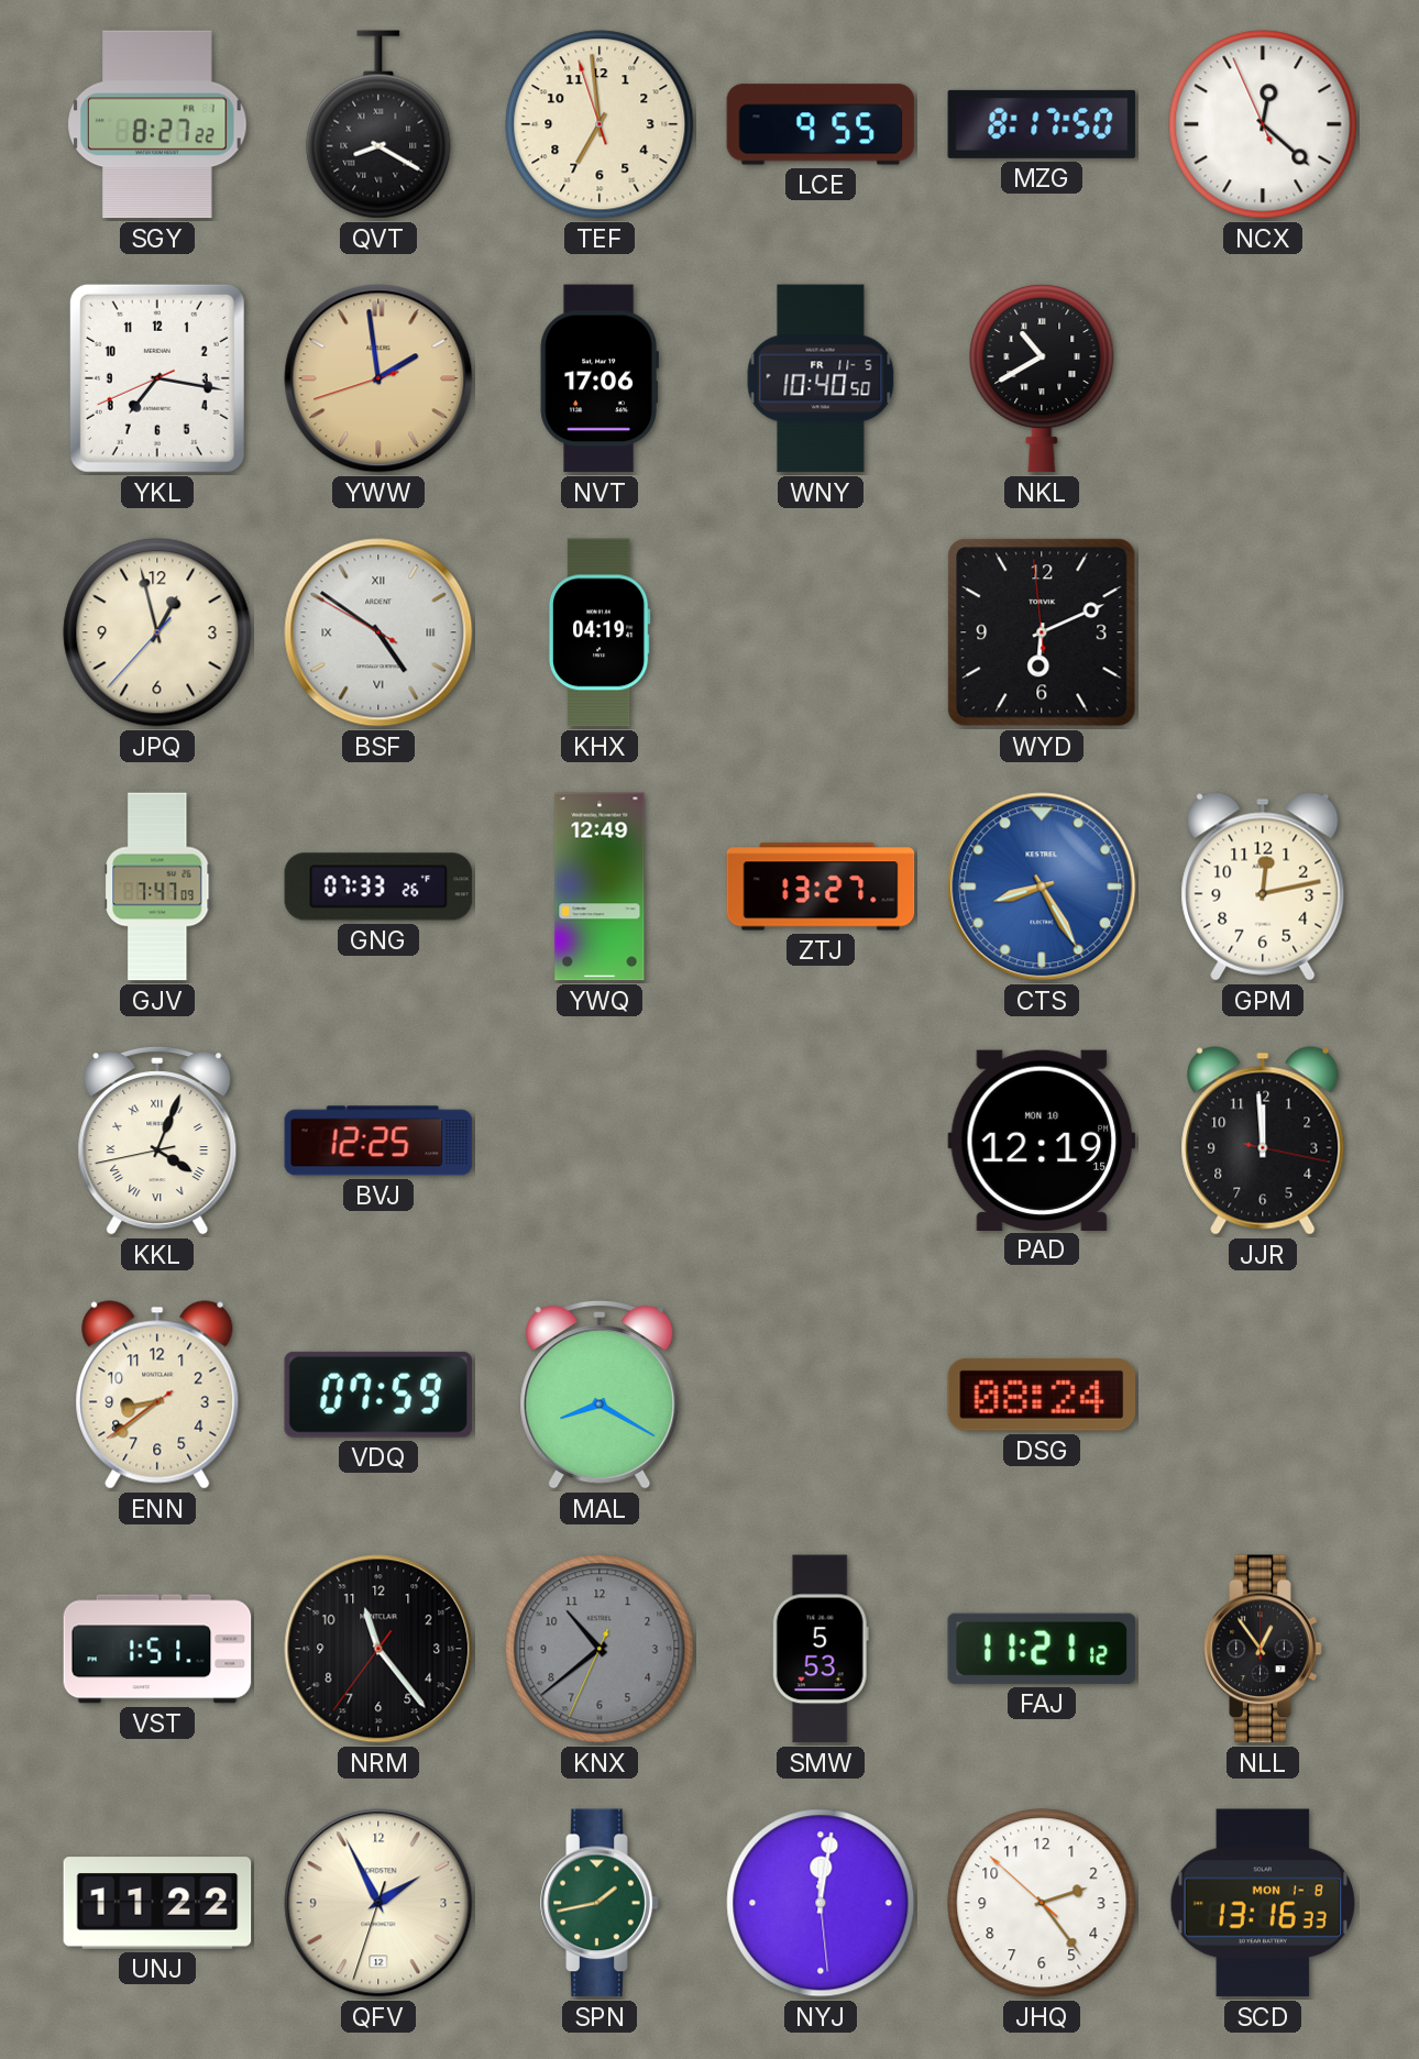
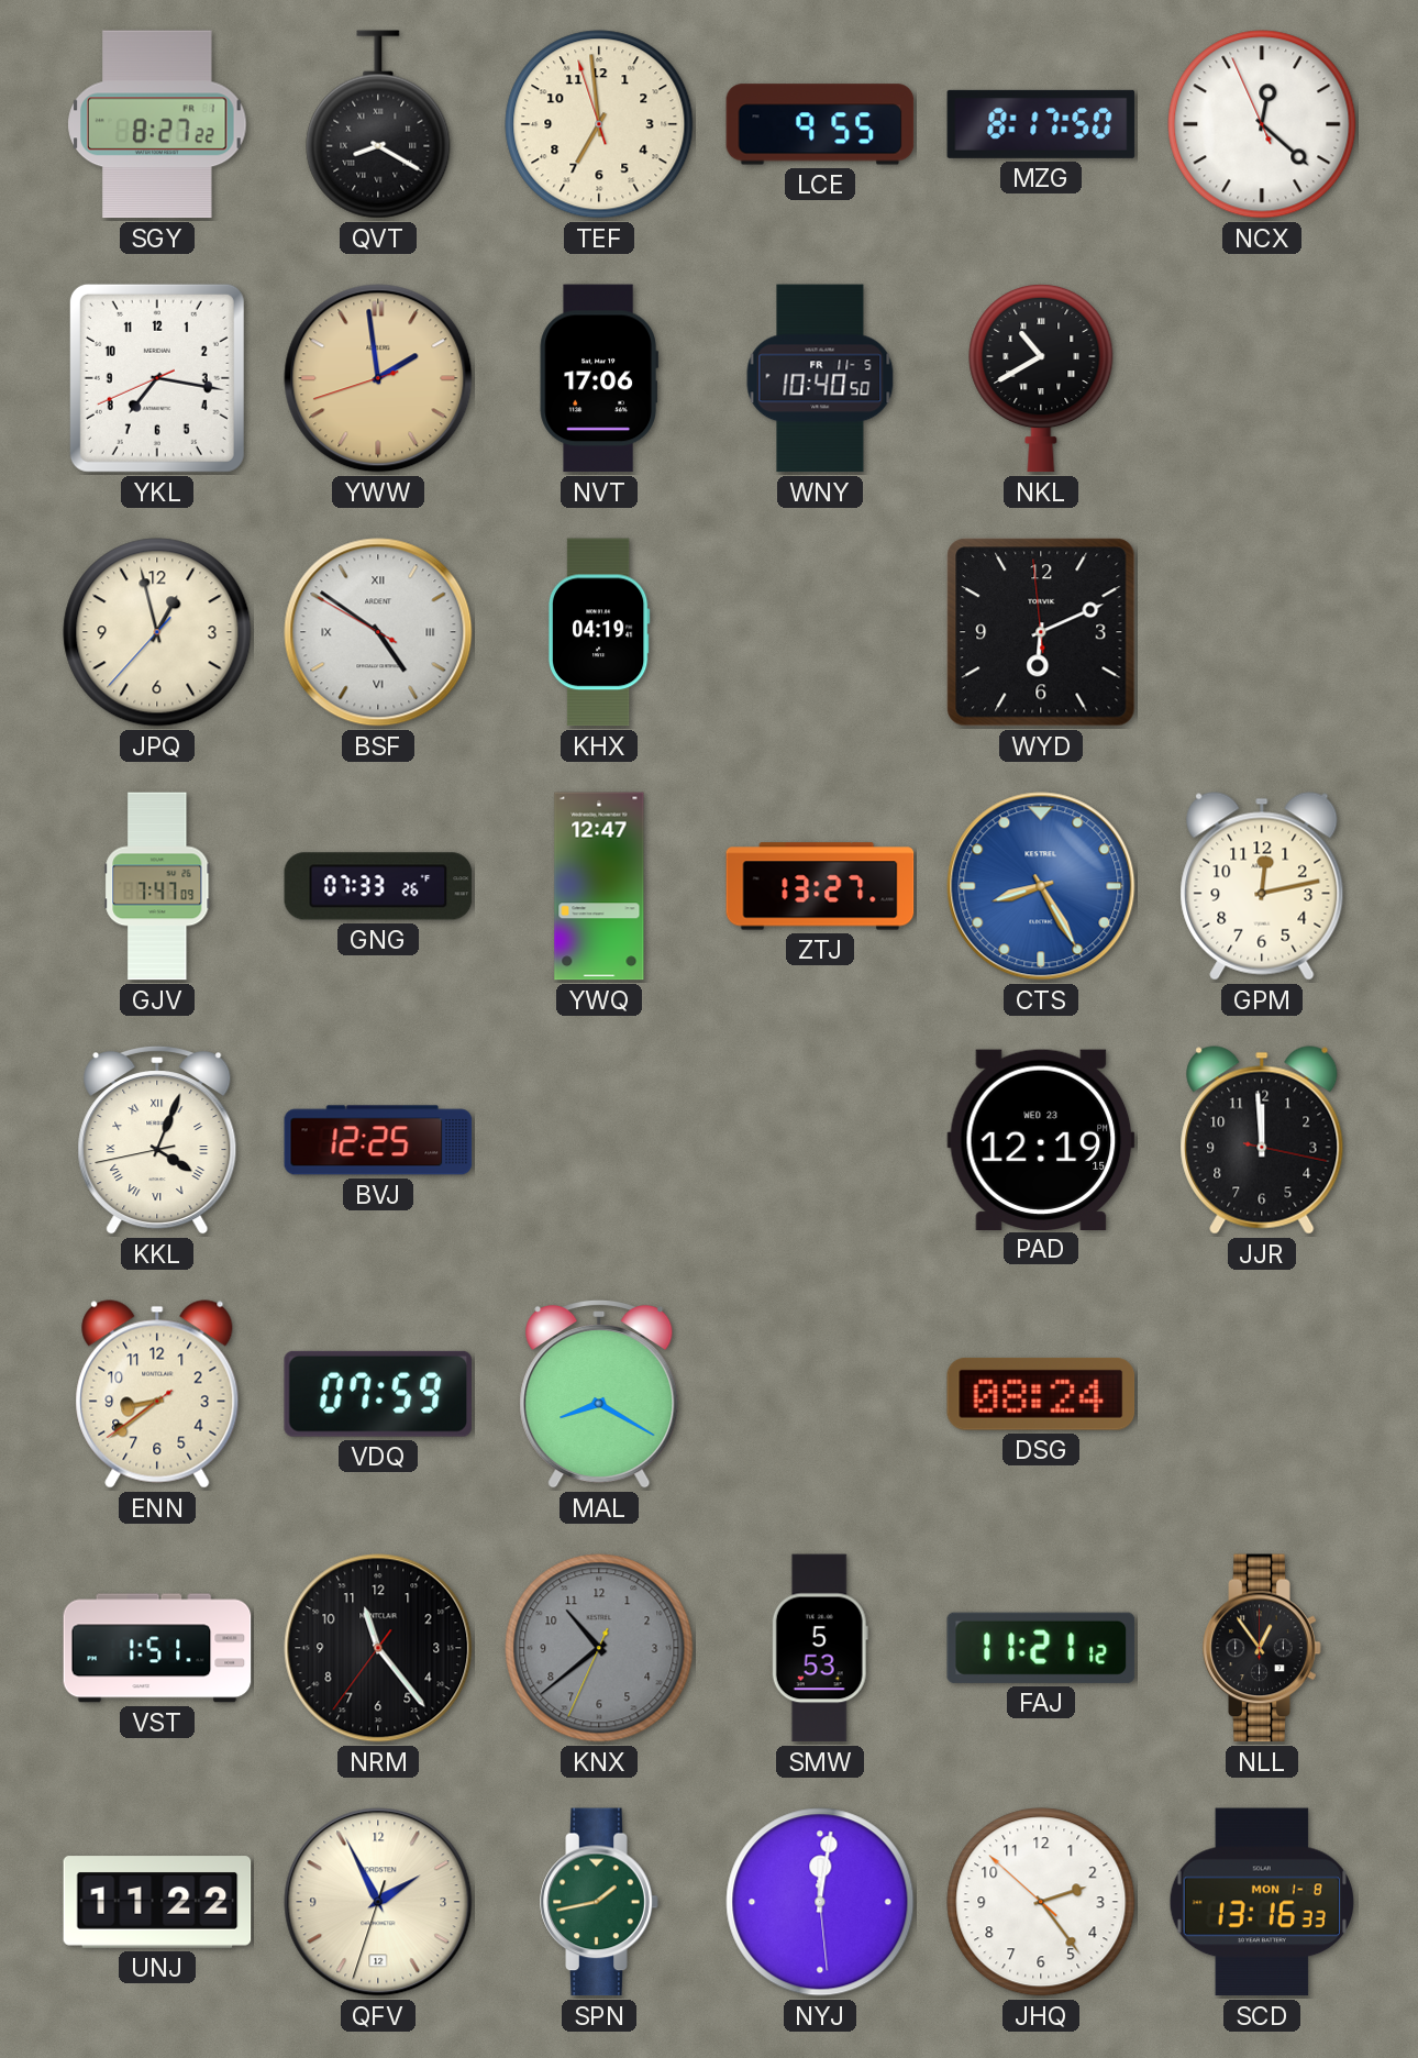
YWQ: 12:49 -> 12:47 (599, 886)
PAD date: MON 10 -> WED 23 (1041, 1139)
